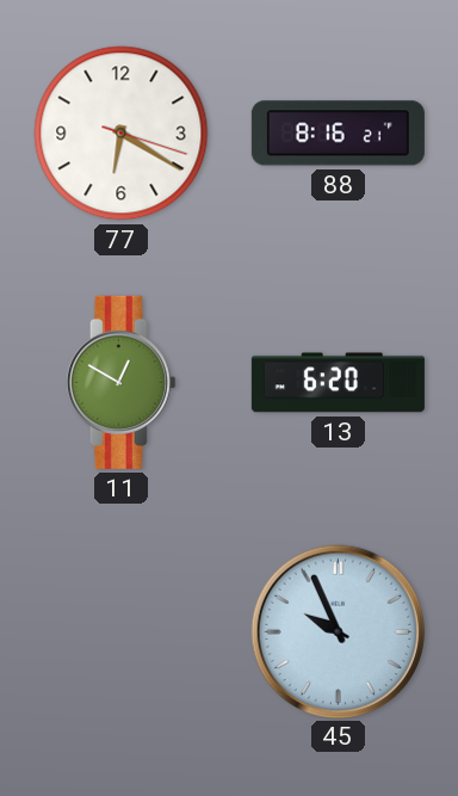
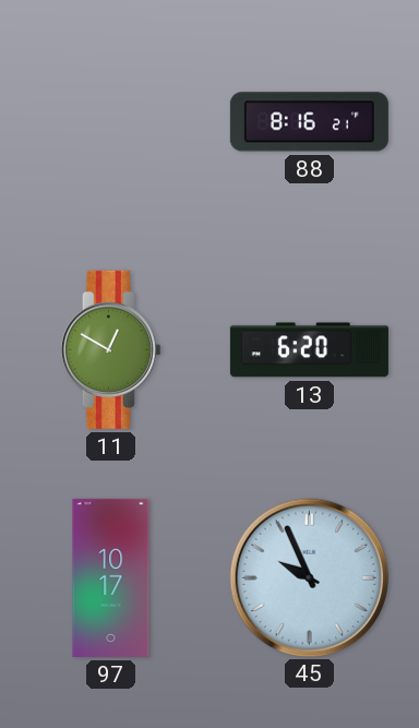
77: 6:20 -> none (122, 134)
97: none -> 10:17 (111, 577)
